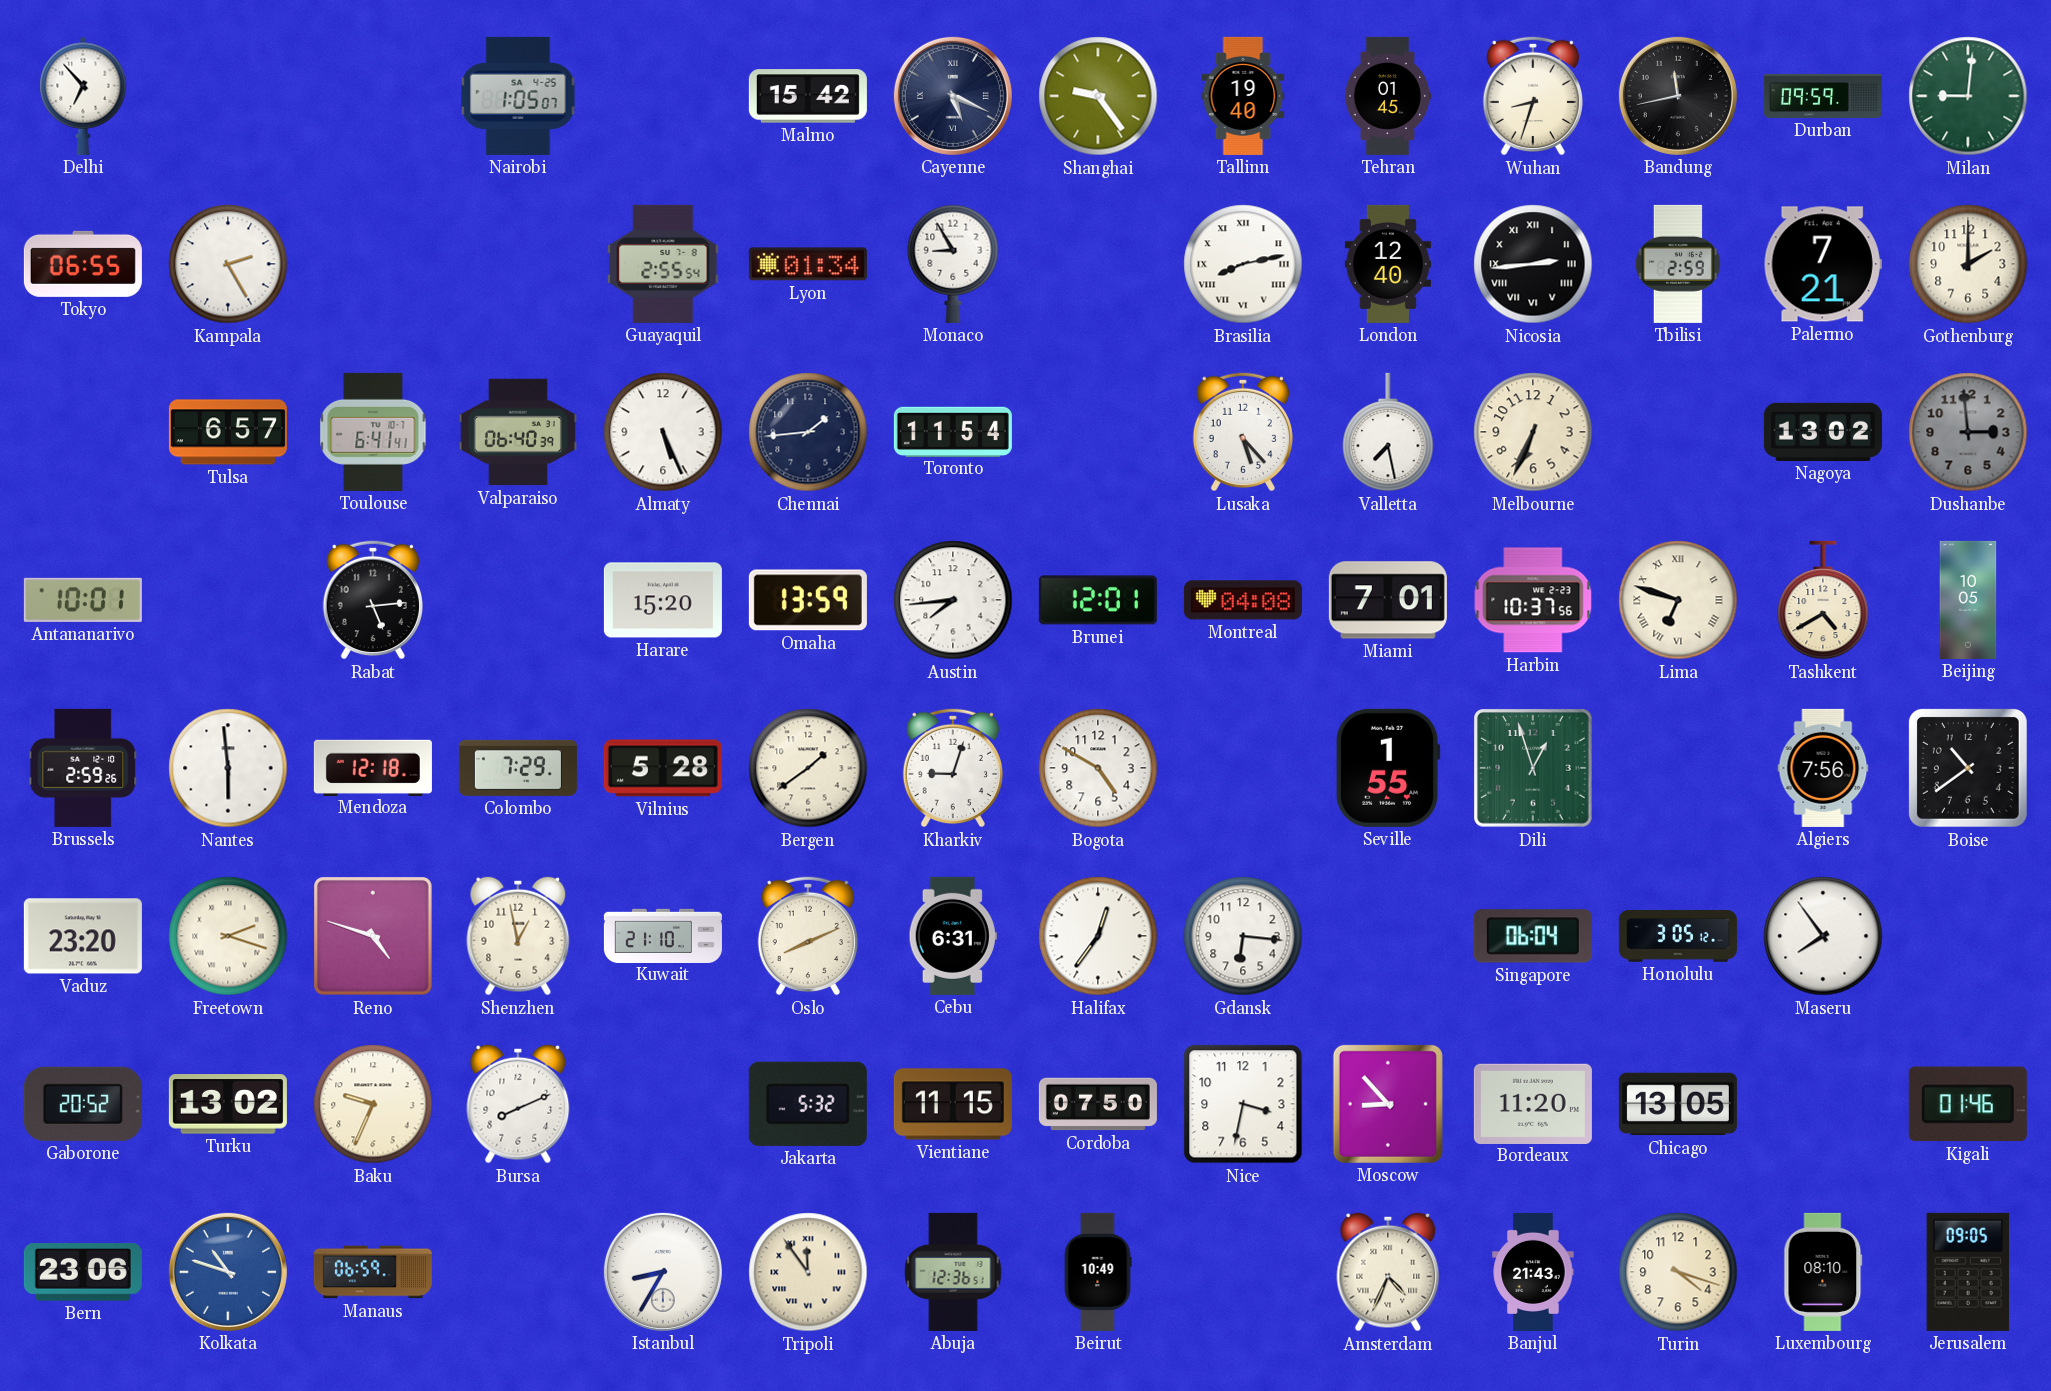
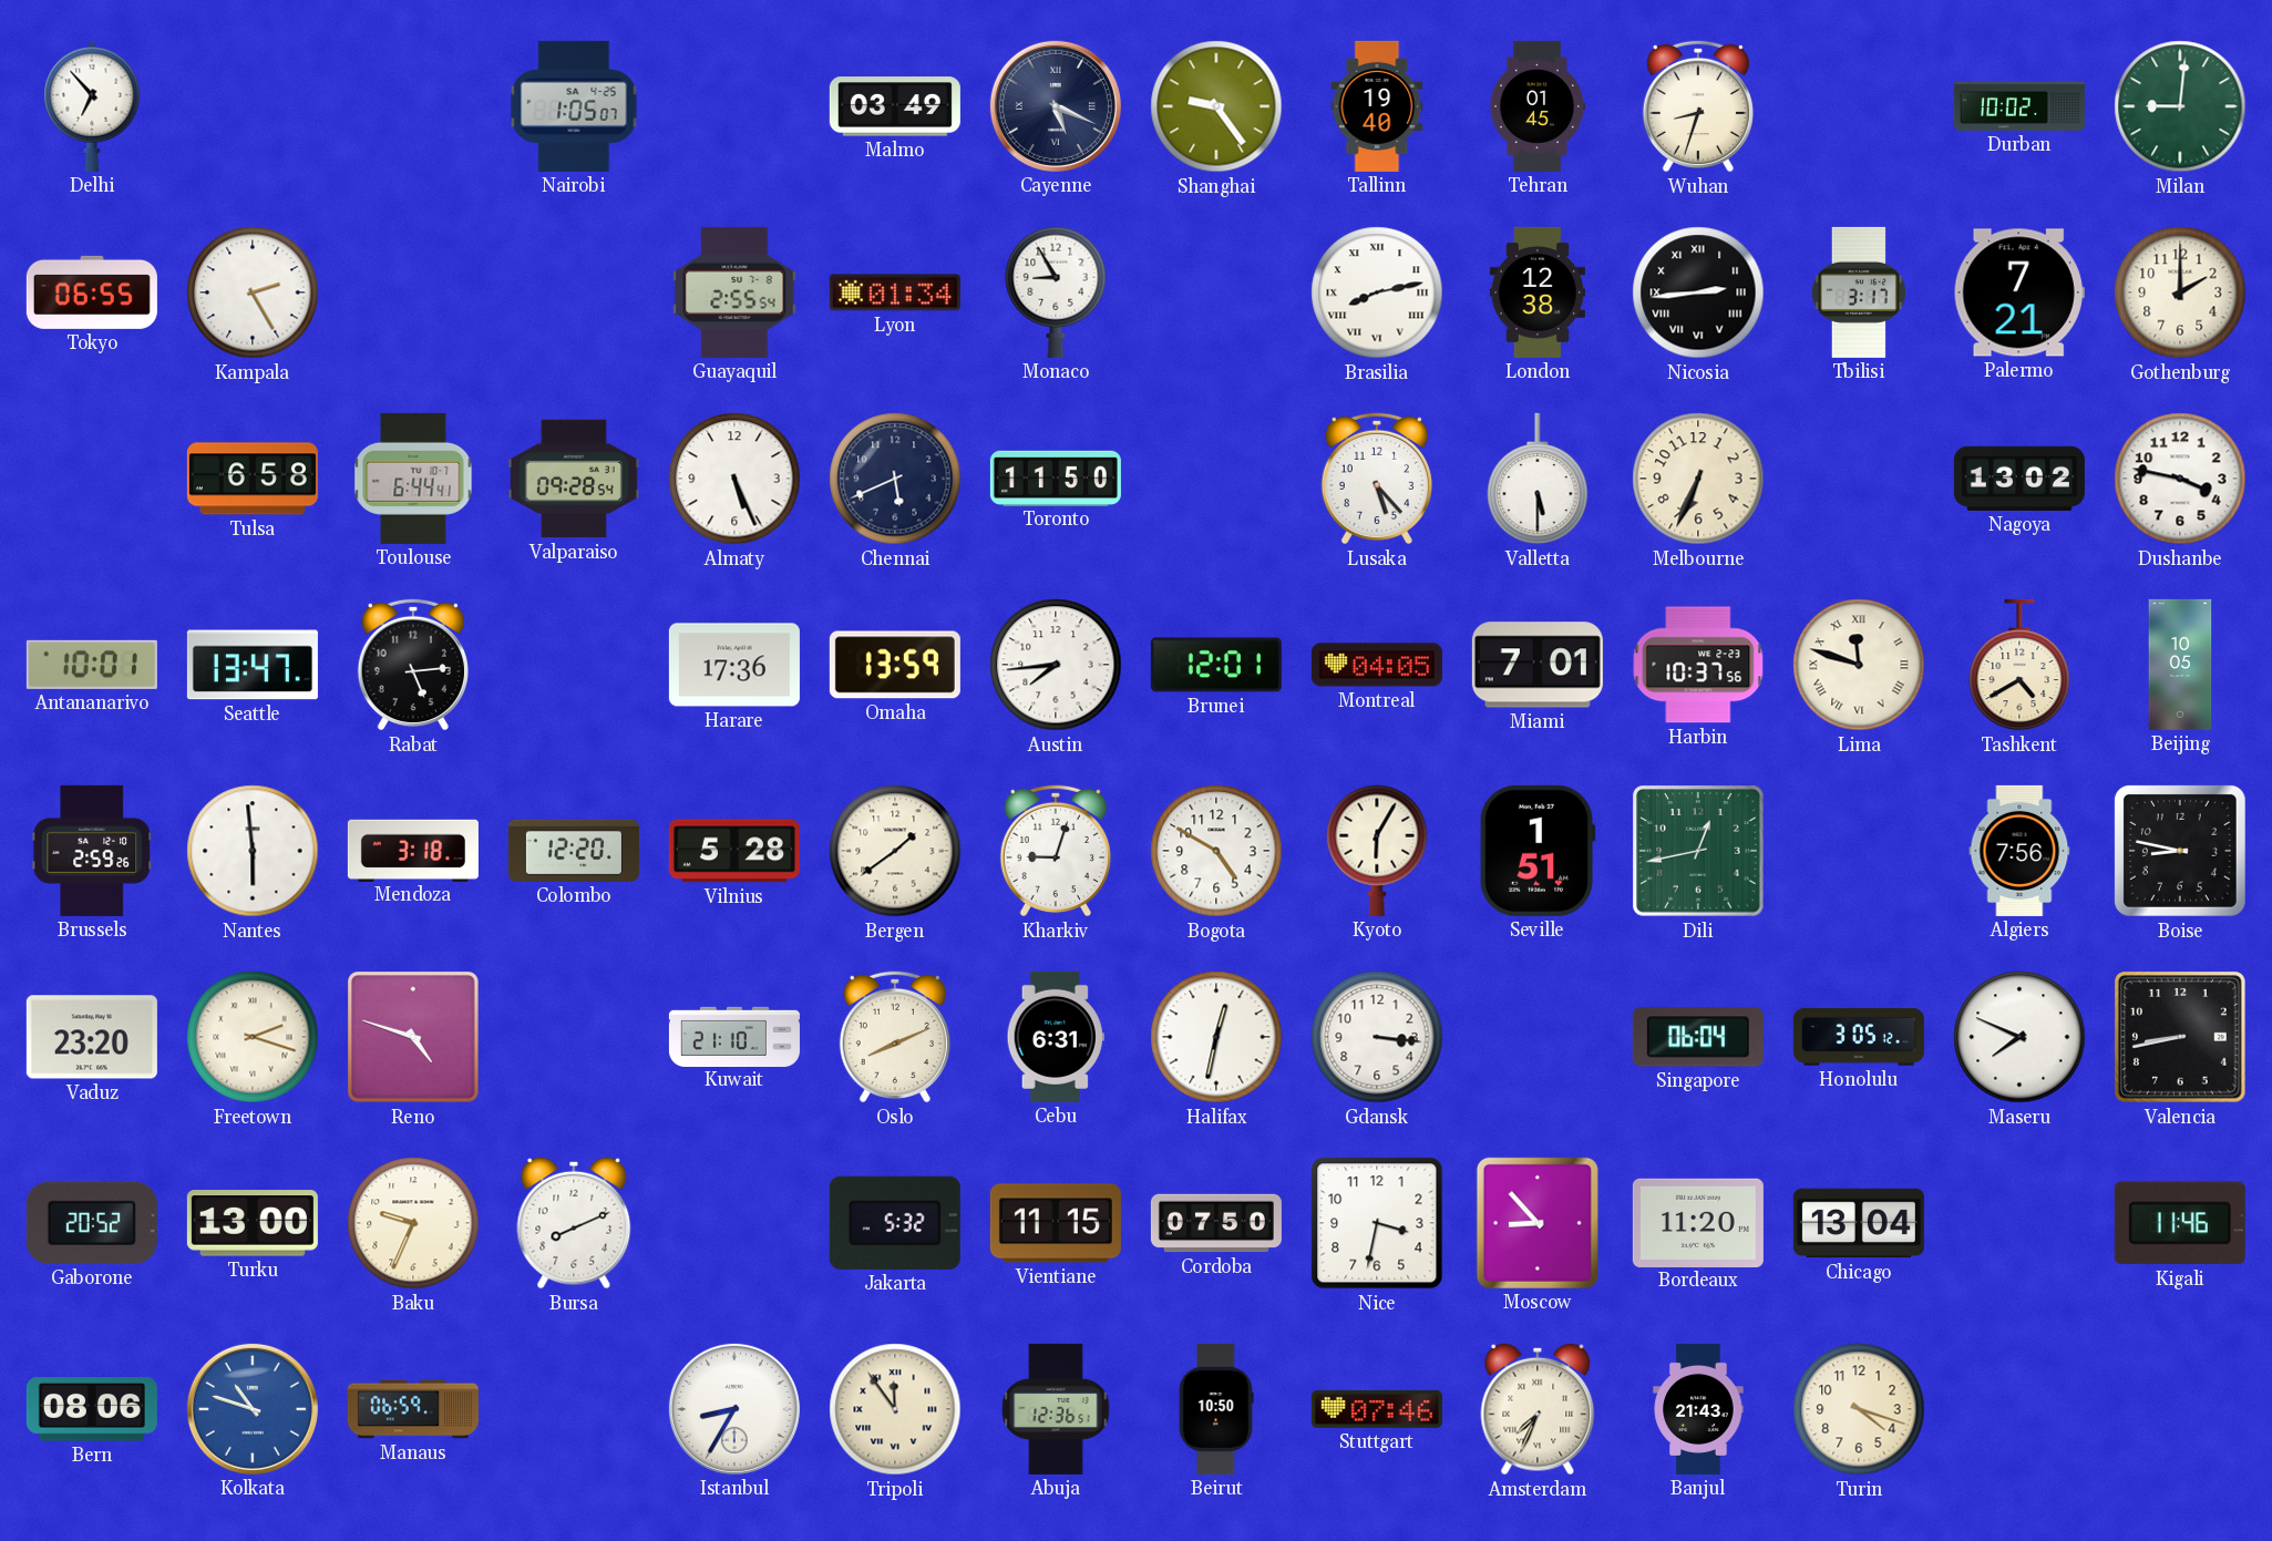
Malmo: 15:42 -> 03:49 (895, 106)
Bandung: 11:43 -> none (1678, 96)
Durban: 09:59 -> 10:02 (2019, 106)
London: 12:40 -> 12:38 (1538, 292)
Tbilisi: 2:59 -> 3:17 (1859, 292)
Tulsa: 6:57 -> 6:58 (253, 479)
Toulouse: 6:41 -> 6:44 (413, 479)
Valparaiso: 06:40 -> 09:28 (574, 479)
Chennai: 1:44 -> 5:41 (895, 479)
Toronto: 11:54 -> 11:50 (1056, 477)
Valletta: 7:28 -> 5:30 (1538, 479)
Dushanbe: 2:59 -> 3:47 (2180, 479)
Dushanbe dial: grey -> white (2180, 479)
Seattle: none -> 13:47 (253, 665)
Harare: 15:20 -> 17:36 (734, 665)
Montreal: 04:08 -> 04:05 (1377, 665)
Lima: 6:48 -> 11:48 (1859, 665)
Mendoza: 12:18 -> 3:18 (413, 850)
Colombo: 7:29 -> 12:20 (574, 851)
Kyoto: none -> 6:05 (1377, 851)
Seville: 1:55 -> 1:51 (1538, 851)
Dili: 12:57 -> 12:43 (1699, 852)
Boise: 10:39 -> 8:47 (2180, 851)
Shenzhen: 12:58 -> none (518, 936)
Halifax: 12:36 -> 12:32 (1216, 1037)
Gdansk: 6:16 -> 3:16 (1377, 1037)
Maseru: 7:54 -> 7:49 (2019, 1037)
Valencia: none -> 8:43 (2181, 1038)
Turku: 13:02 -> 13:00 (253, 1223)
Chicago: 13:05 -> 13:04 (1859, 1223)
Kigali: 01:46 -> 11:46 (2180, 1223)
Bern: 23:06 -> 08:06 (92, 1409)
Beirut: 10:49 -> 10:50 (1216, 1409)
Stuttgart: none -> 07:46 (1377, 1409)
Amsterdam: 4:34 -> 7:34 (1538, 1409)
Luxembourg: 08:10 -> none (1823, 1272)
Jerusalem: 09:05 -> none (1968, 1272)
